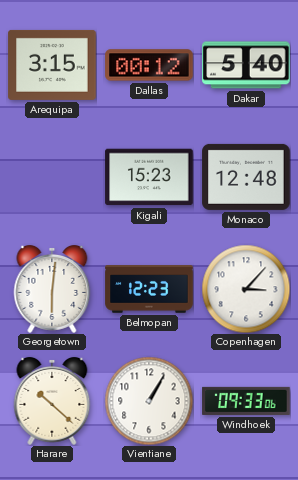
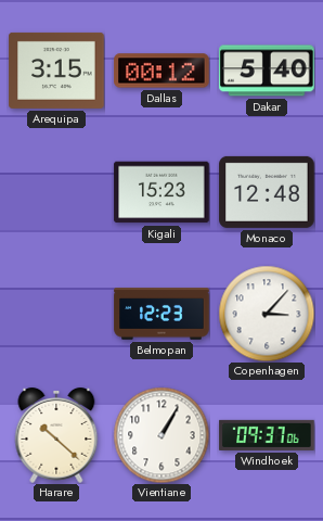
Georgetown: 6:01 -> none (52, 289)
Windhoek: 09:33 -> 09:37 (267, 435)
